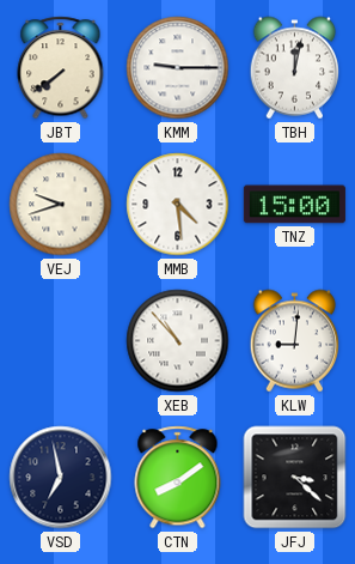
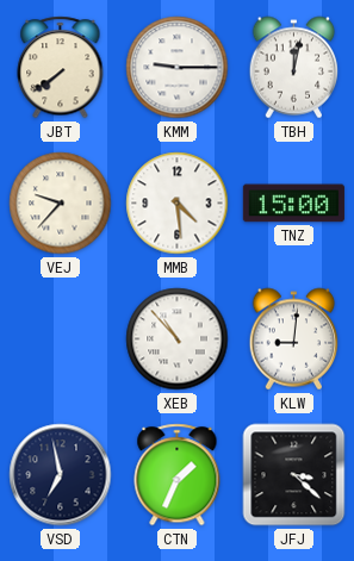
VEJ: 9:42 -> 9:37 (61, 204)
CTN: 8:09 -> 1:34 (178, 475)
